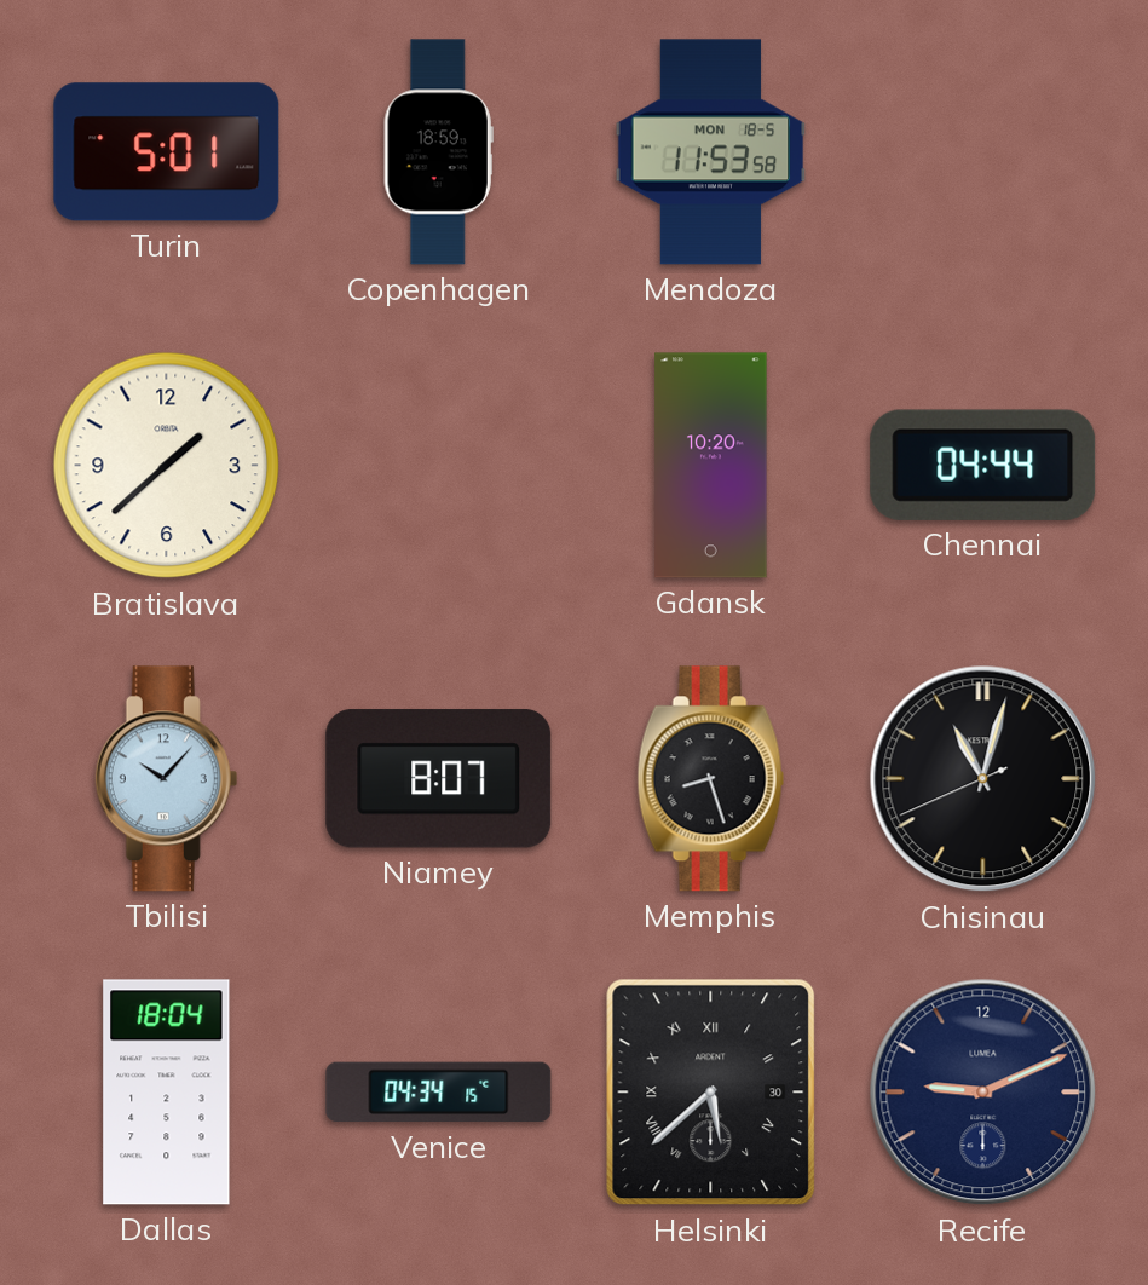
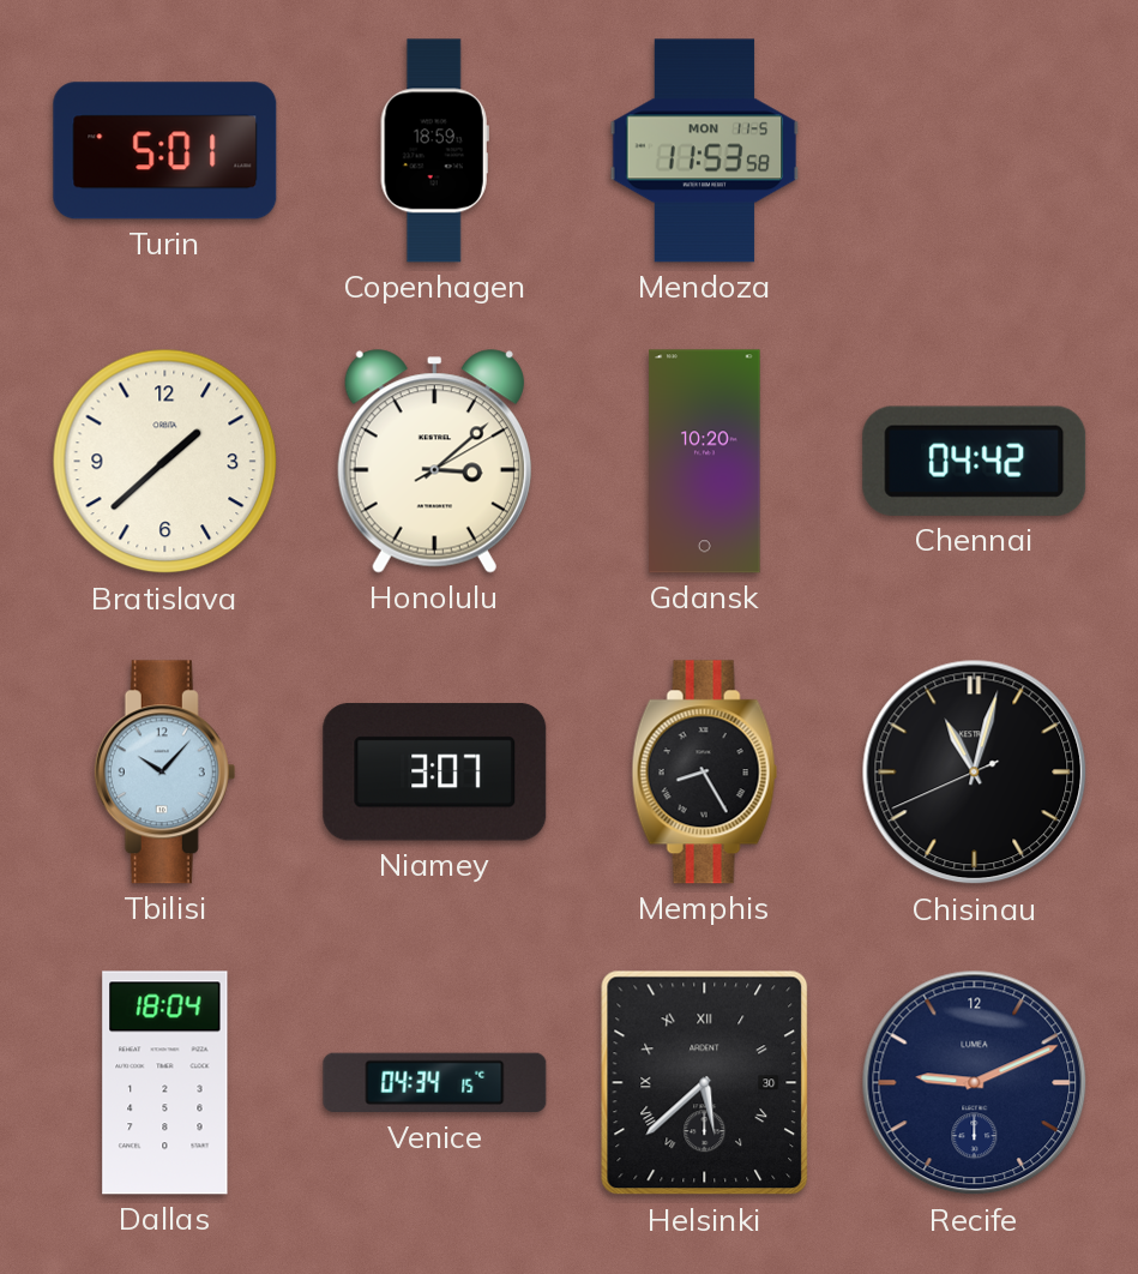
Mendoza date: MON 18-5 -> MON 11-5 (705, 151)
Honolulu: none -> 3:08 (434, 462)
Chennai: 04:44 -> 04:42 (975, 461)
Niamey: 8:07 -> 3:07 (435, 773)
Memphis: 8:27 -> 8:25 (705, 773)
